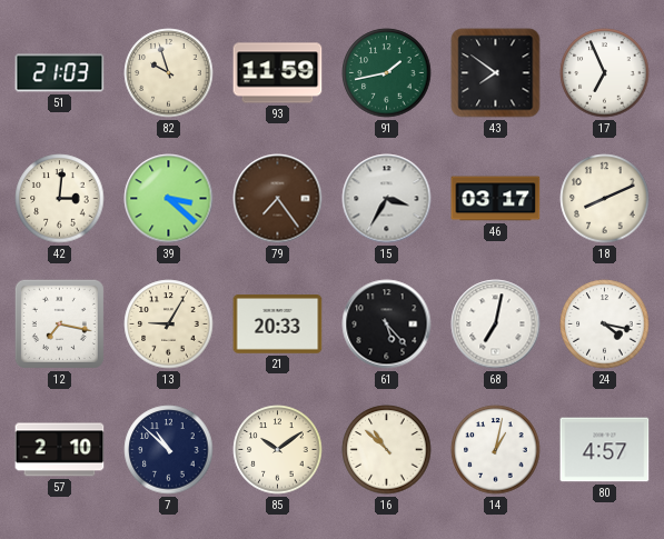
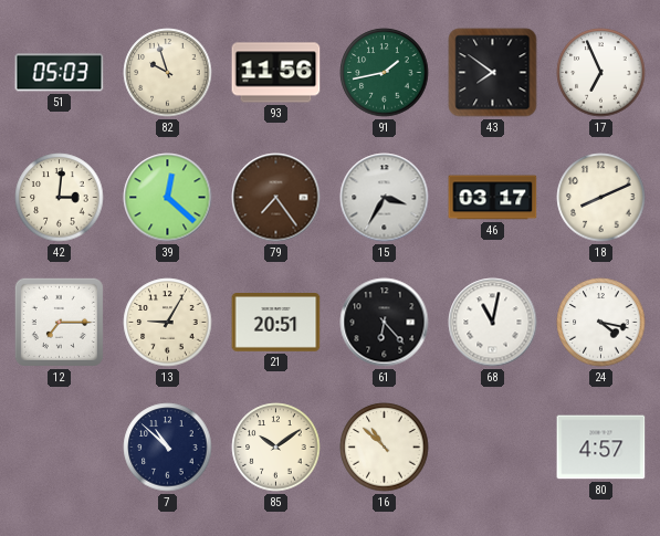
51: 21:03 -> 05:03 (60, 73)
93: 11:59 -> 11:56 (276, 73)
39: 3:22 -> 12:22 (168, 198)
12: 7:17 -> 7:15 (59, 322)
21: 20:33 -> 20:51 (276, 323)
61: 5:23 -> 6:23 (385, 323)
68: 7:02 -> 11:02 (493, 323)
57: 2:10 -> none (60, 450)
14: 1:02 -> none (496, 450)
